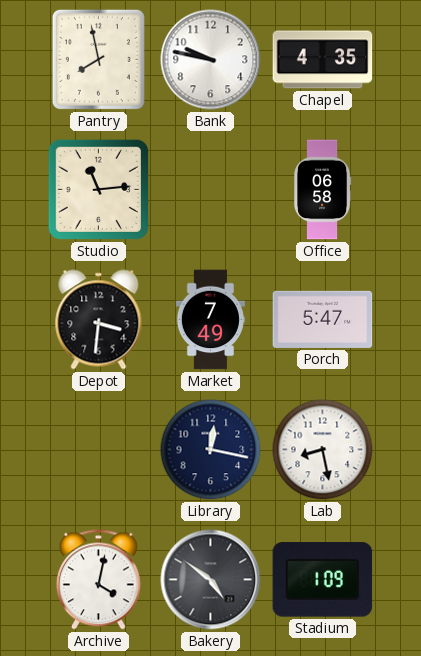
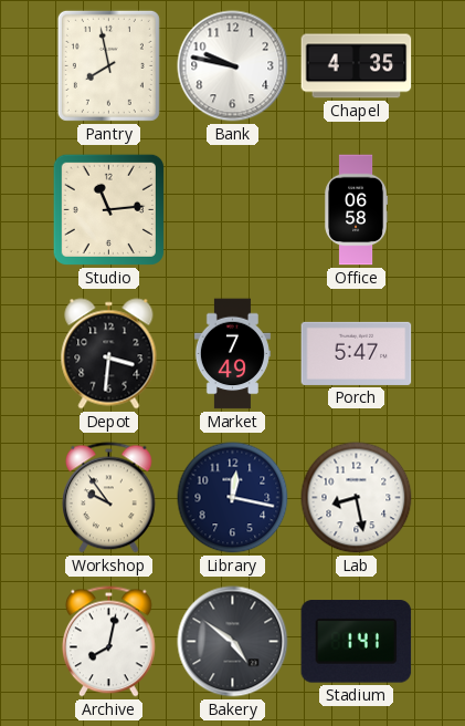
Workshop: none -> 9:54 (108, 498)
Archive: 4:02 -> 8:02 (108, 642)
Stadium: 1:09 -> 1:41 (357, 642)
